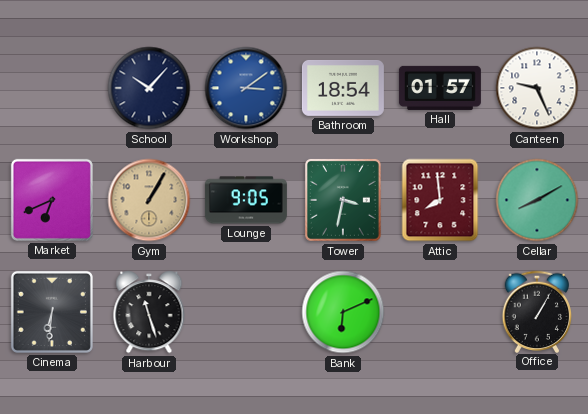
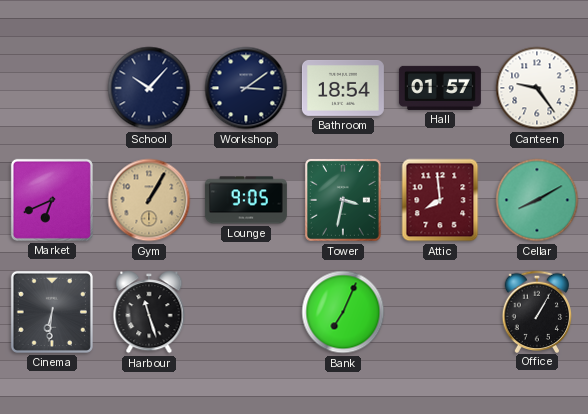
Workshop dial: blue -> navy (246, 88)
Canteen: 9:26 -> 9:24 (537, 88)
Bank: 6:11 -> 7:04 (343, 312)
